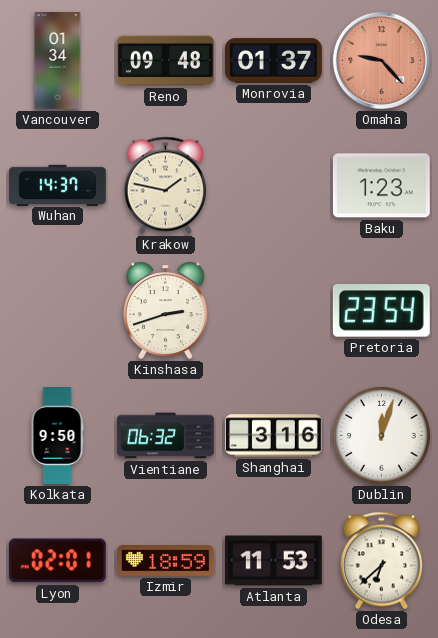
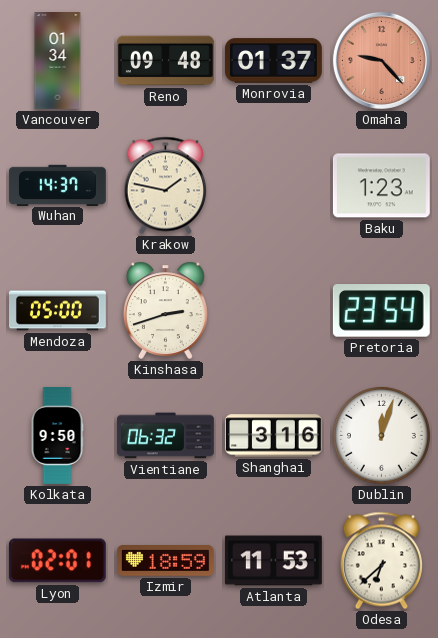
Mendoza: none -> 05:00 (58, 311)
